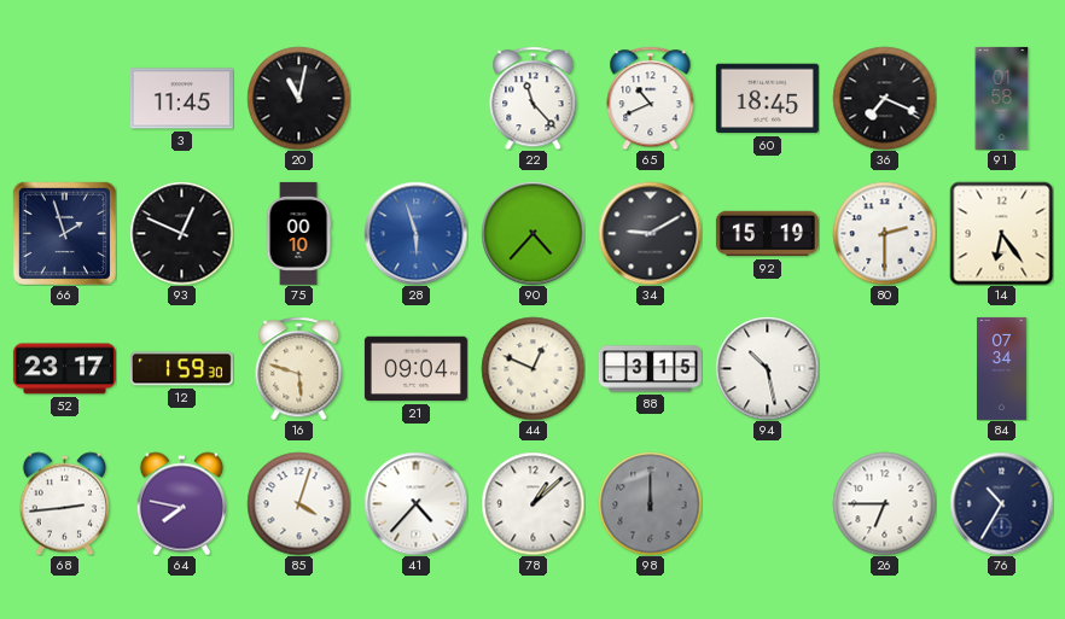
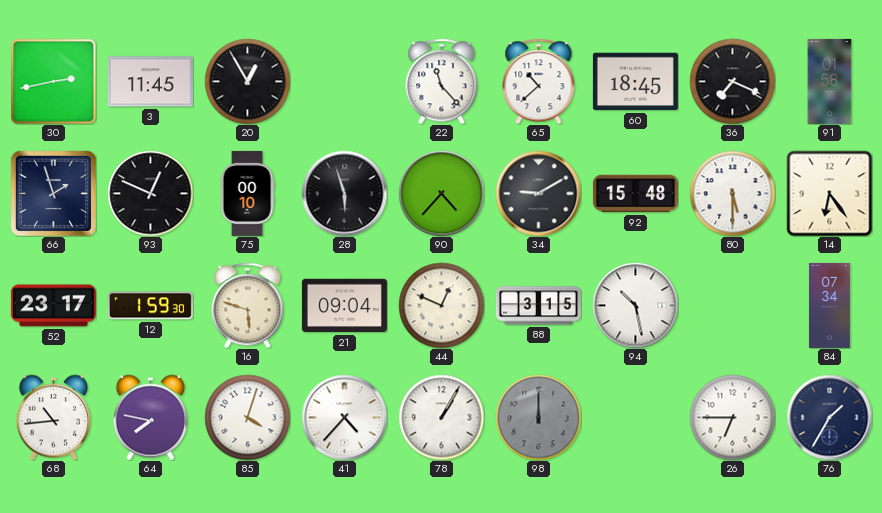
30: none -> 2:43 (53, 81)
20: 11:02 -> 12:55 (247, 81)
65: 10:41 -> 10:38 (539, 81)
28 dial: blue -> black (344, 193)
92: 15:19 -> 15:48 (635, 194)
80: 2:30 -> 5:30 (732, 193)
68: 2:44 -> 10:44 (53, 417)
78: 1:08 -> 1:05 (441, 417)
76: 10:35 -> 1:35 (829, 417)
